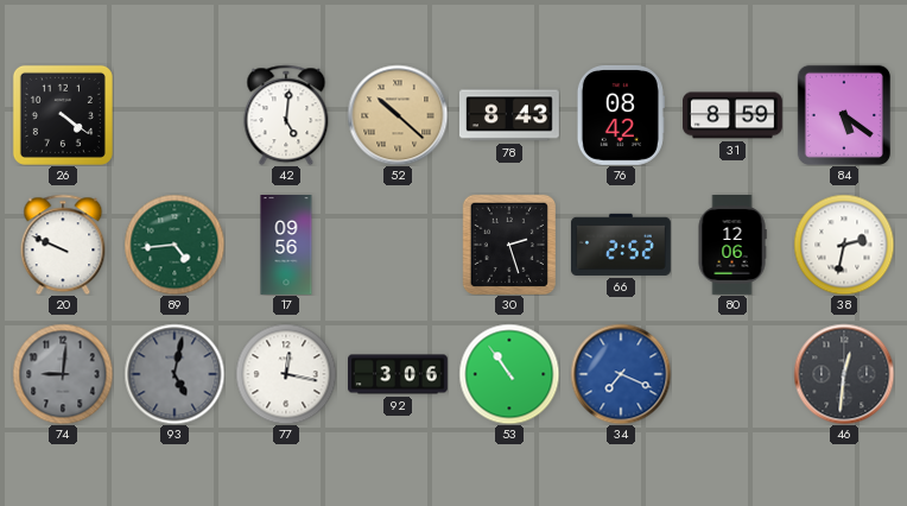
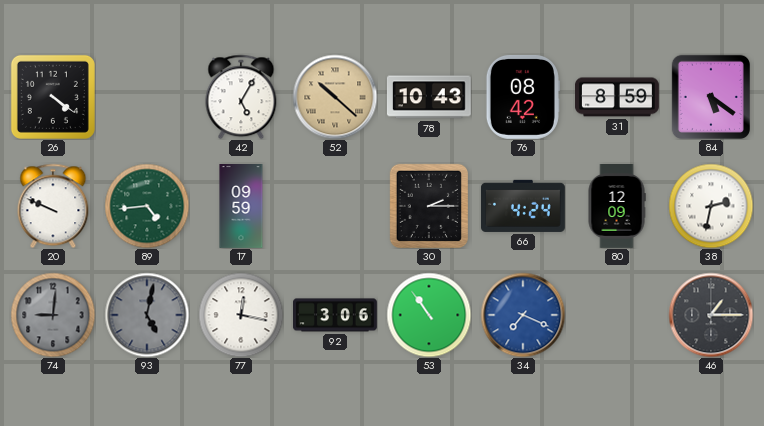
42: 5:01 -> 5:05 (241, 97)
78: 8:43 -> 10:43 (429, 97)
17: 09:56 -> 09:59 (241, 207)
30: 2:27 -> 2:15 (428, 205)
66: 2:52 -> 4:24 (523, 206)
80: 12:06 -> 12:09 (617, 207)
46: 12:31 -> 1:15 (711, 315)
